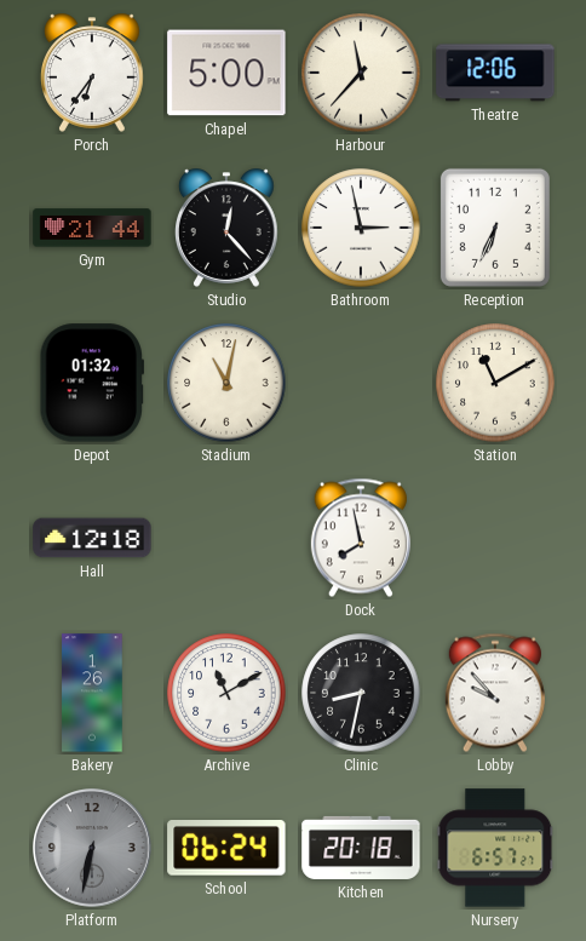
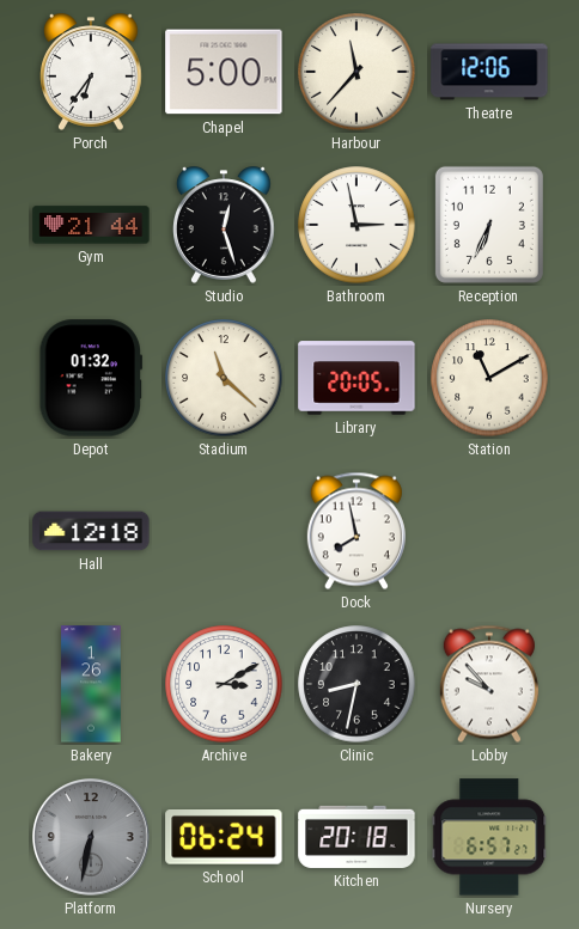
Studio: 12:23 -> 12:27 (225, 225)
Stadium: 11:02 -> 11:22 (224, 378)
Library: none -> 20:05 (356, 378)
Archive: 11:10 -> 3:10 (224, 684)
